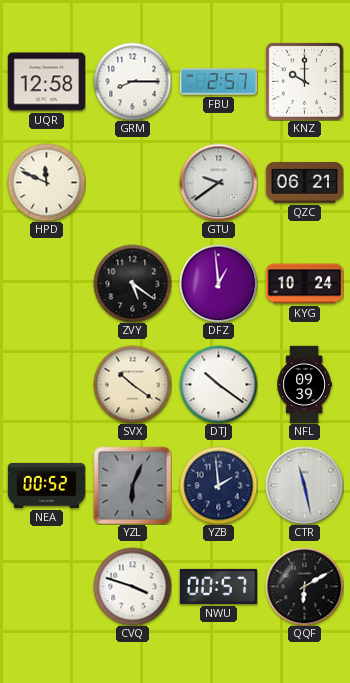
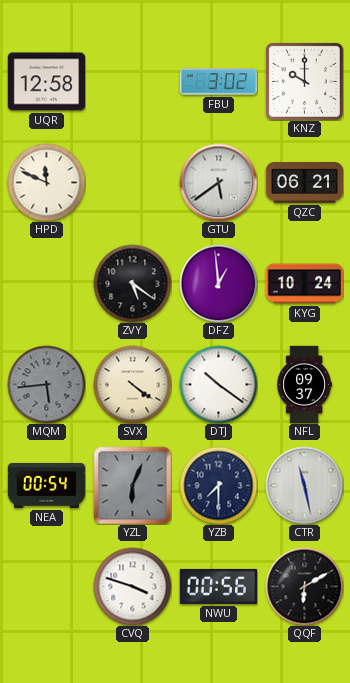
GRM: 8:15 -> none (132, 81)
FBU: 2:57 -> 3:02 (218, 82)
GTU: 9:39 -> 5:39 (218, 182)
MQM: none -> 5:44 (46, 384)
SVX: 10:21 -> 4:21 (132, 384)
NFL: 09:39 -> 09:37 (304, 384)
NEA: 00:52 -> 00:54 (46, 485)
YZB: 1:59 -> 7:30 (218, 485)
NWU: 00:57 -> 00:56 (218, 586)
